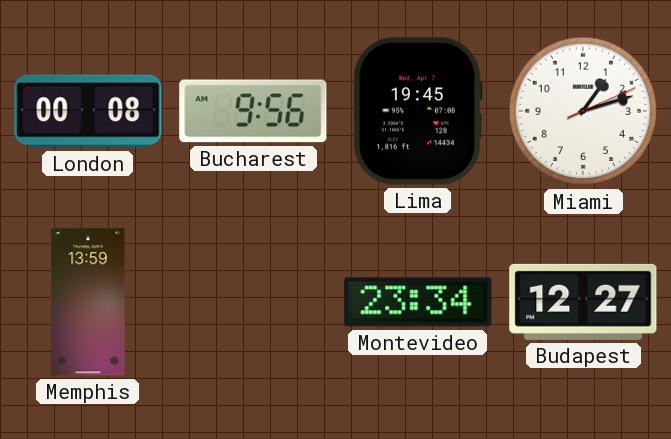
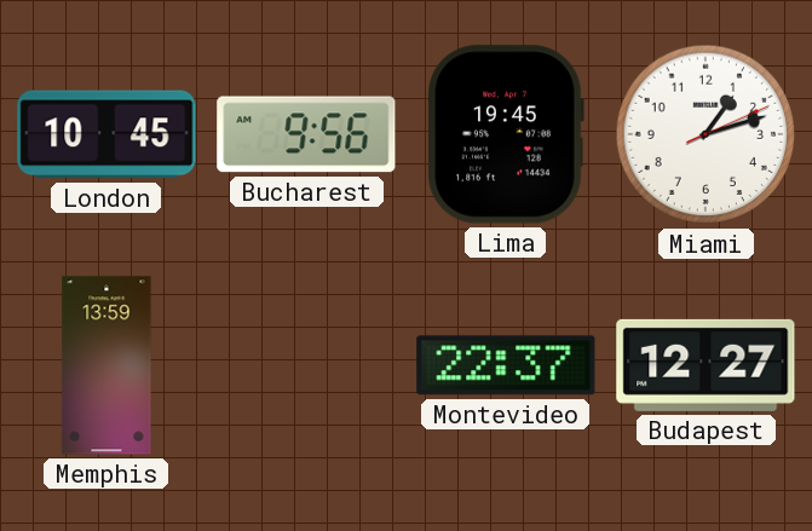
London: 00:08 -> 10:45 (106, 134)
Montevideo: 23:34 -> 22:37 (506, 365)
